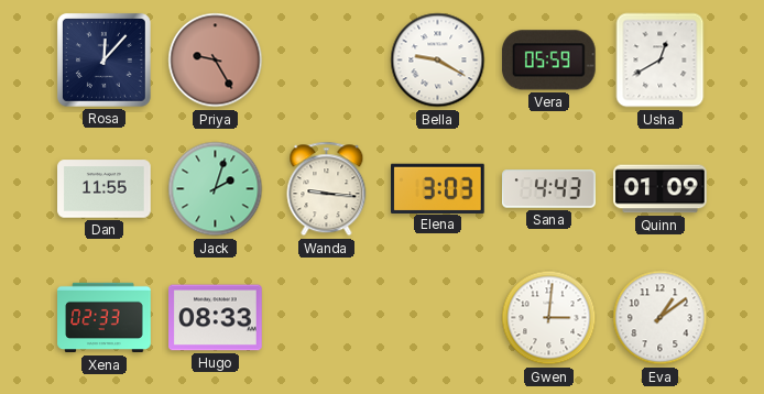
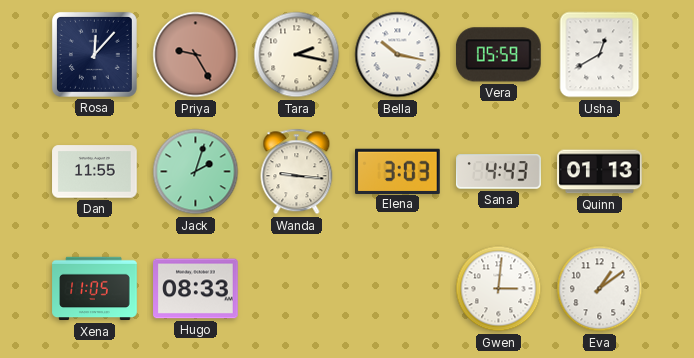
Tara: none -> 2:17 (297, 55)
Bella: 9:20 -> 10:17 (398, 55)
Quinn: 01:09 -> 01:13 (600, 172)
Xena: 02:33 -> 11:05 (95, 289)
